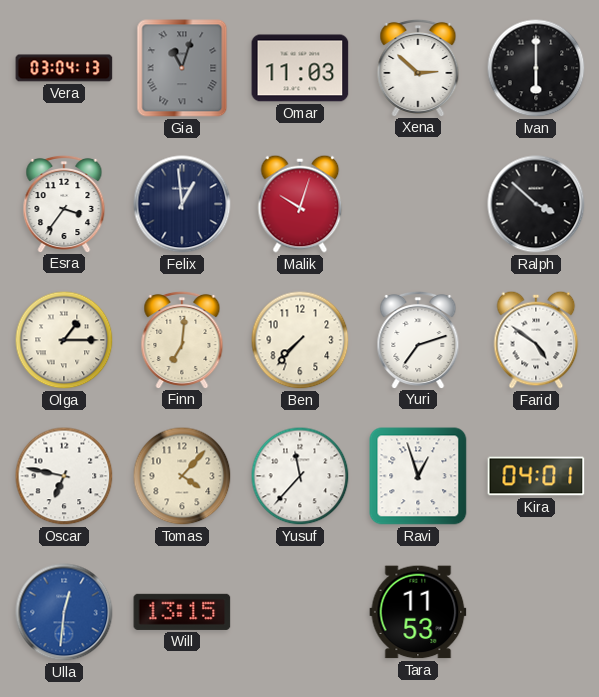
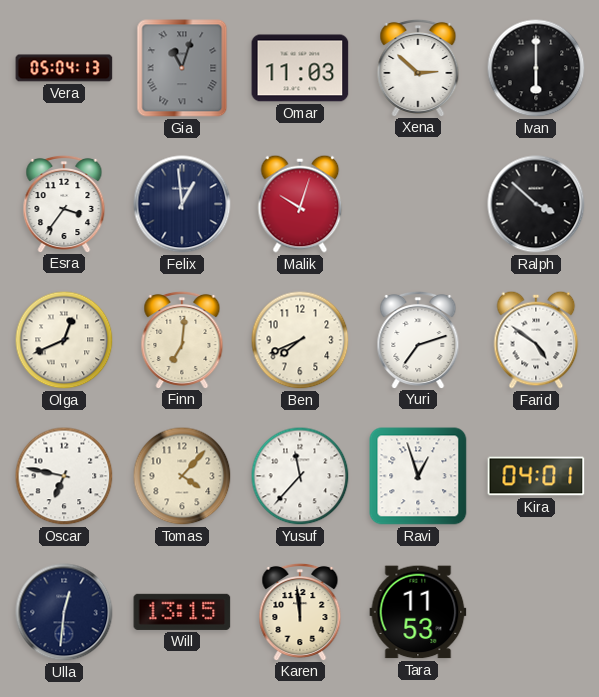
Vera: 03:04 -> 05:04 (64, 68)
Olga: 1:15 -> 12:41 (64, 340)
Ben: 7:37 -> 7:41 (300, 340)
Ulla dial: blue -> navy (64, 612)
Karen: none -> 11:59 (300, 611)
